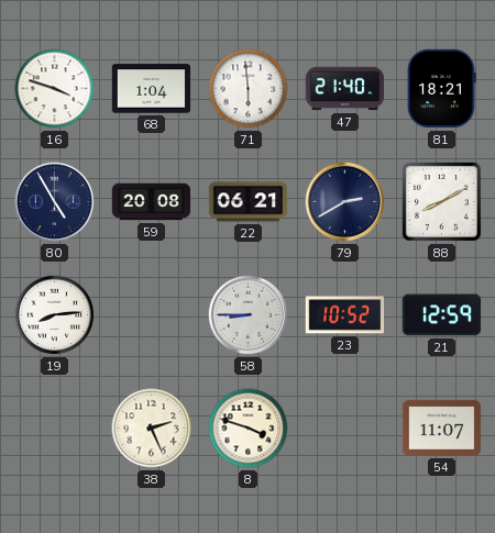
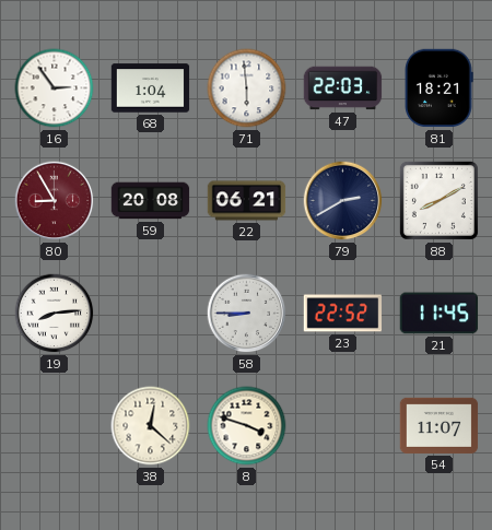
16: 3:48 -> 2:54 (55, 89)
47: 21:40 -> 22:03 (343, 89)
80: 4:55 -> 8:55 (55, 201)
80 dial: navy -> burgundy (55, 201)
23: 10:52 -> 22:52 (343, 314)
21: 12:59 -> 11:45 (440, 314)
38: 2:26 -> 12:22 (151, 426)
